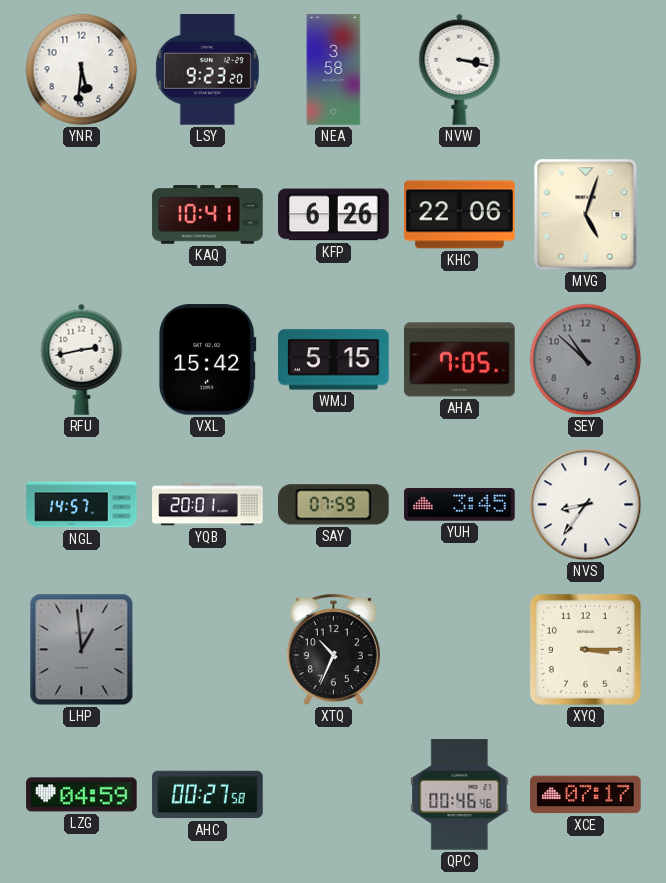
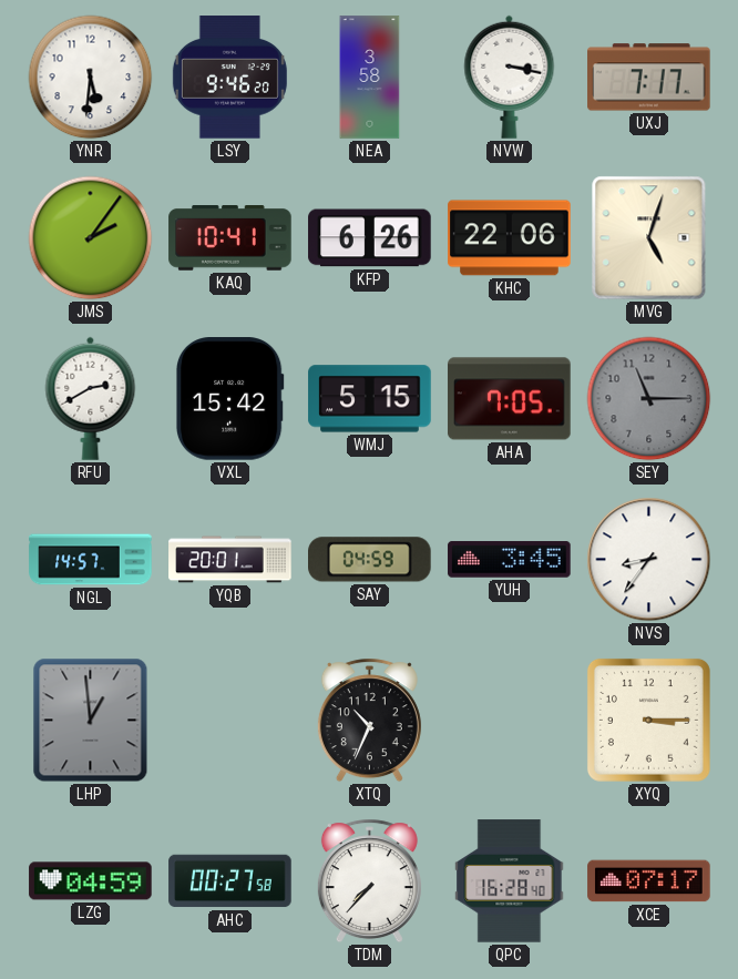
LSY: 9:23 -> 9:46 (229, 78)
UXJ: none -> 7:17 (649, 78)
JMS: none -> 2:06 (91, 238)
RFU: 2:43 -> 2:40 (91, 398)
SEY: 10:52 -> 11:15 (649, 399)
SAY: 07:59 -> 04:59 (370, 560)
TDM: none -> 7:37 (369, 881)
QPC: 00:46 -> 16:28 (510, 881)
